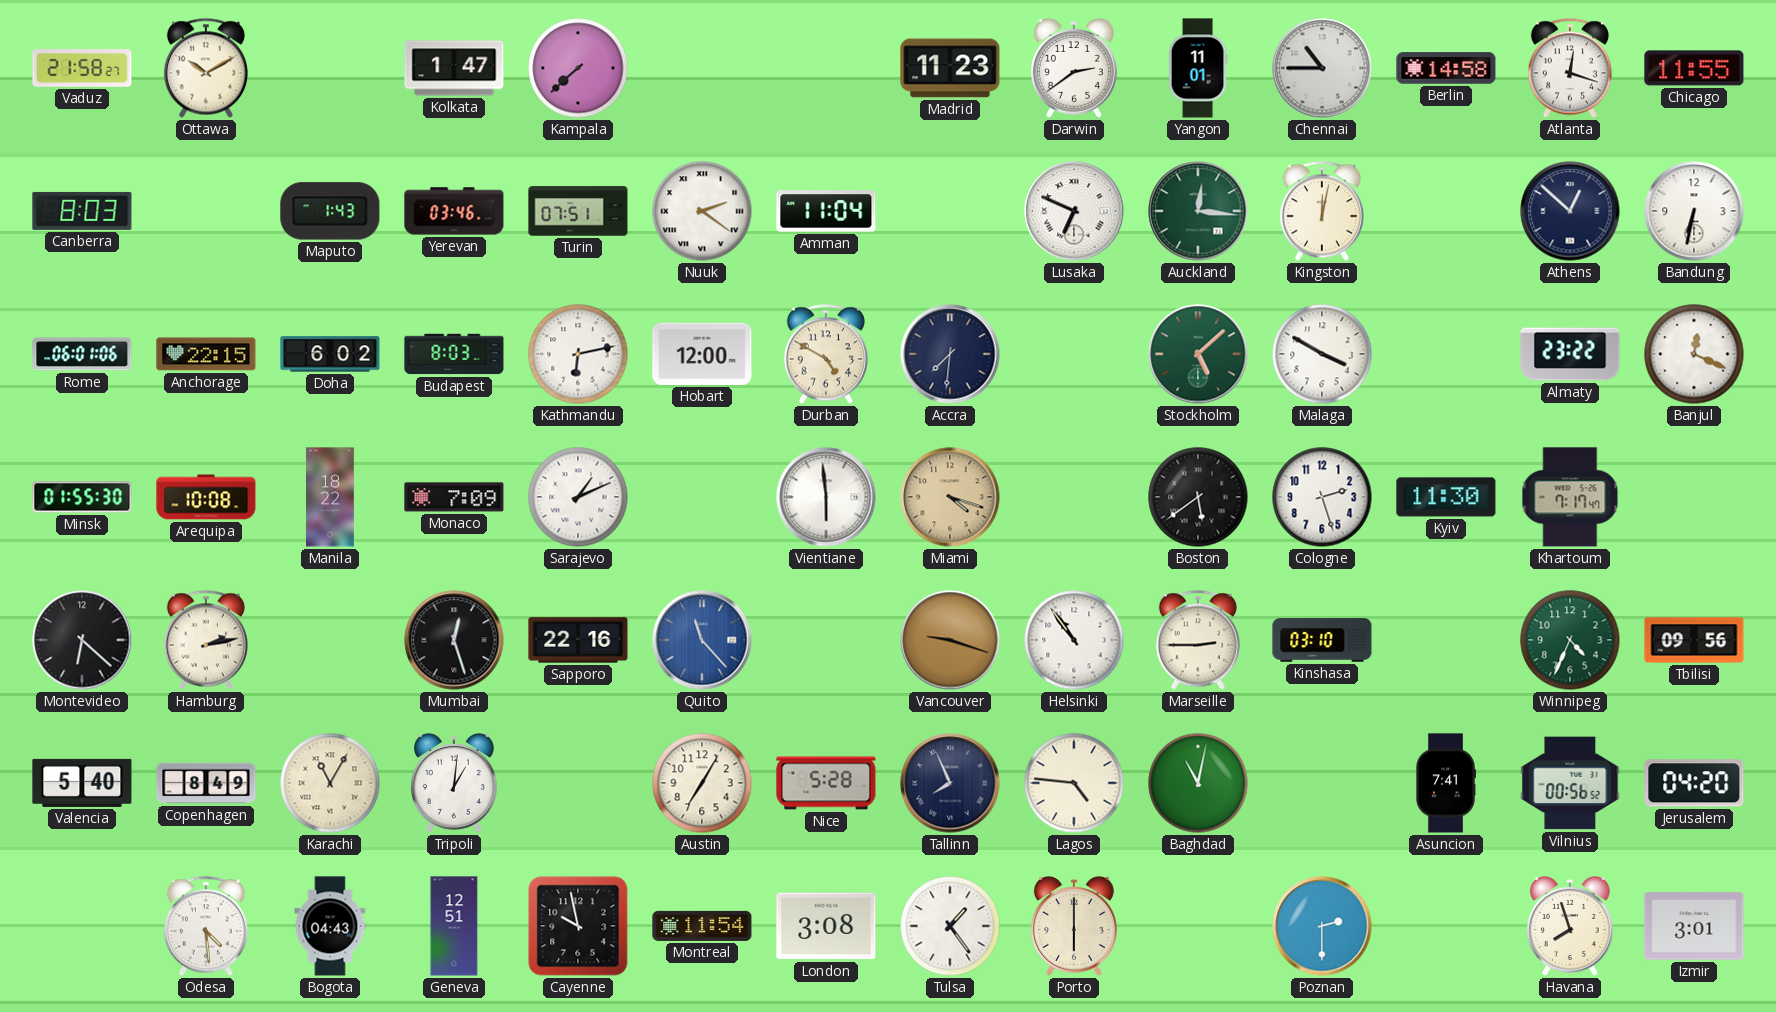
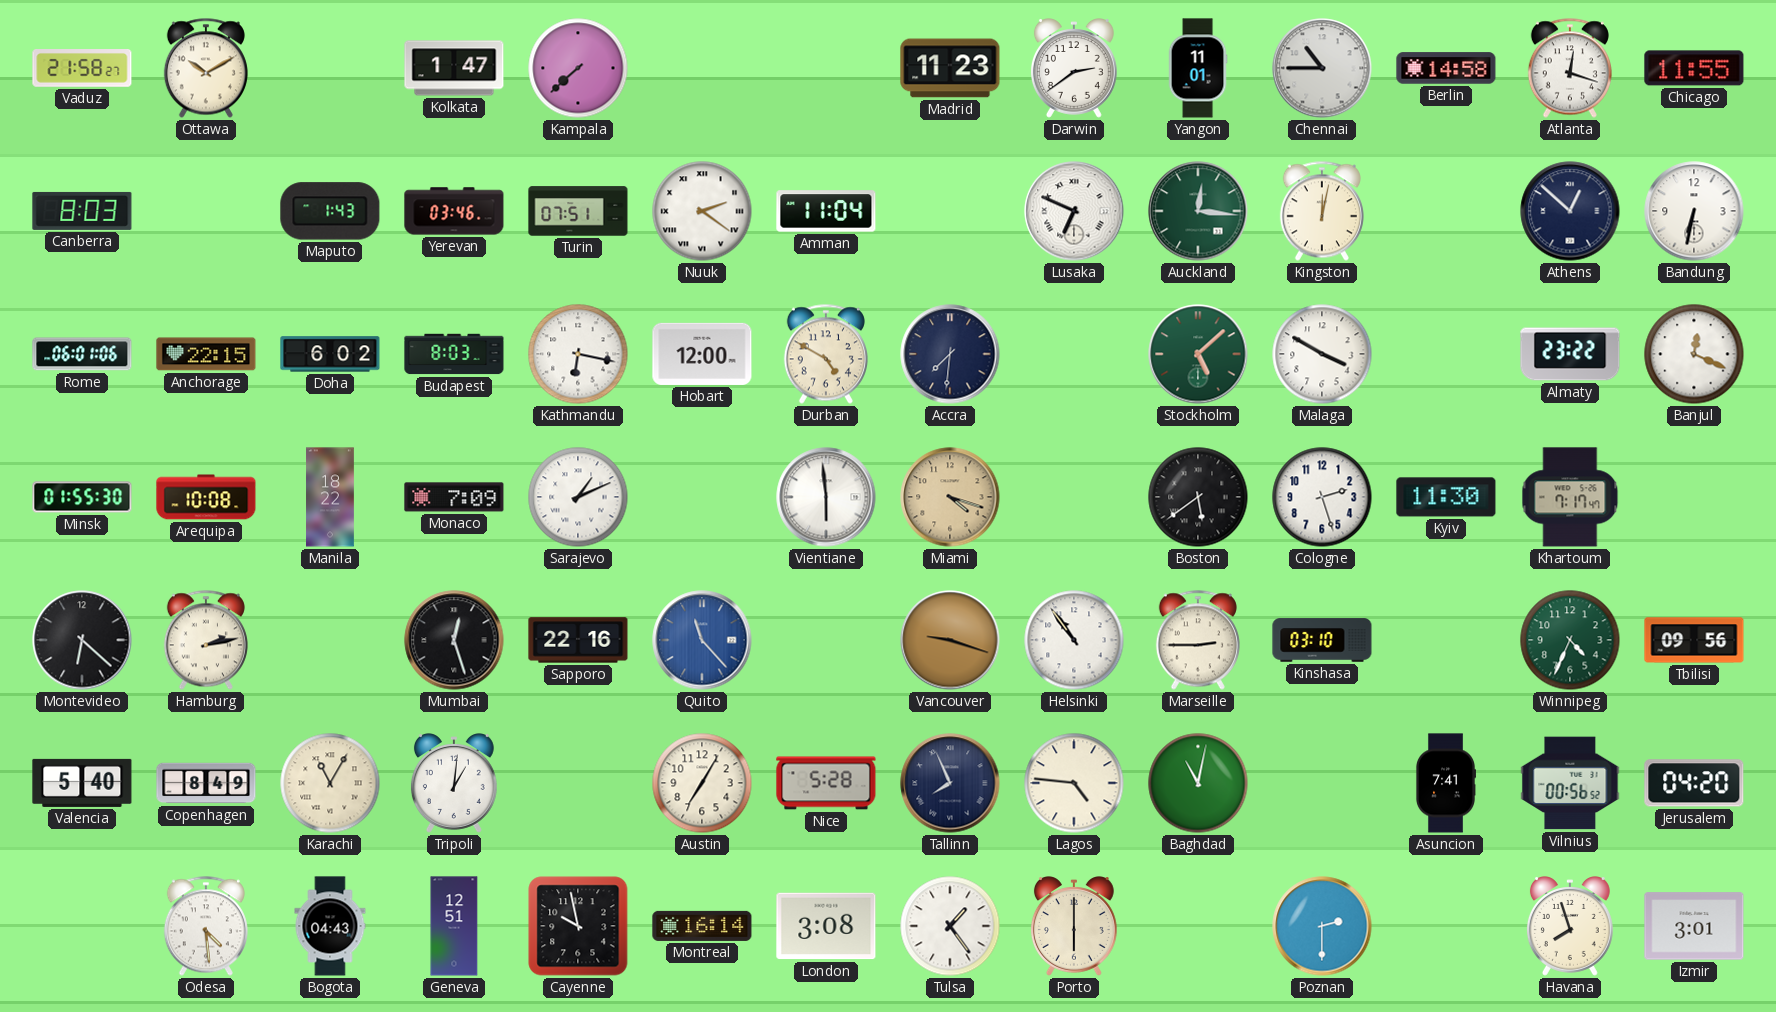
Kathmandu: 6:13 -> 6:17 (578, 354)
Montreal: 11:54 -> 16:14 (702, 926)
